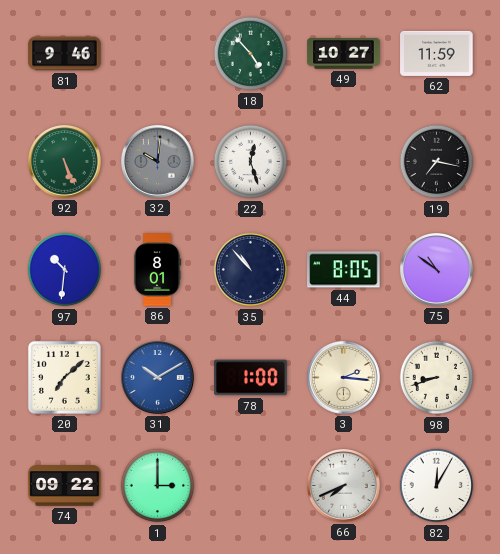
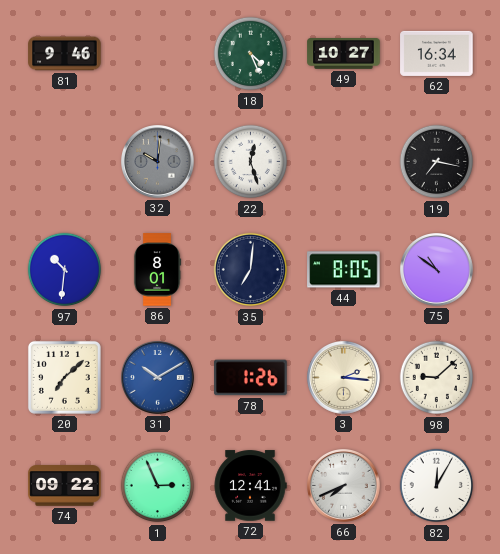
18: 4:53 -> 4:26 (251, 54)
62: 11:59 -> 16:34 (437, 53)
92: 5:26 -> none (65, 162)
35: 10:53 -> 7:01 (251, 270)
78: 1:00 -> 1:26 (251, 378)
98: 8:42 -> 9:08 (437, 378)
1: 3:00 -> 2:56 (158, 486)
72: none -> 12:41 (250, 486)
